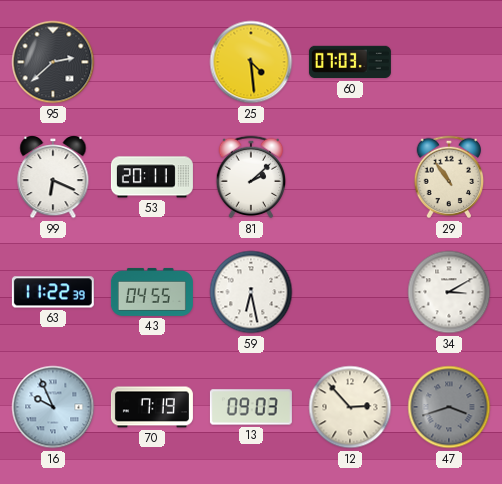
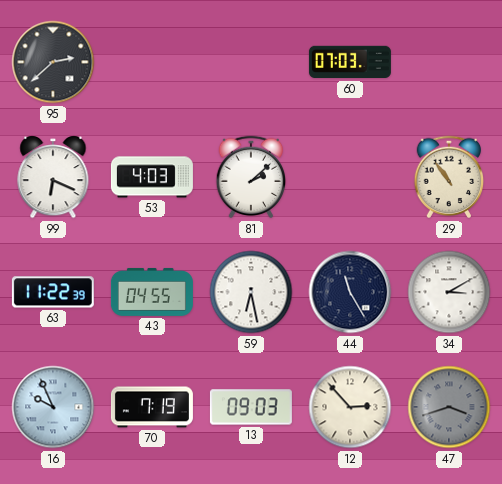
25: 4:29 -> none (251, 62)
53: 20:11 -> 4:03 (152, 177)
44: none -> 11:25 (350, 292)
